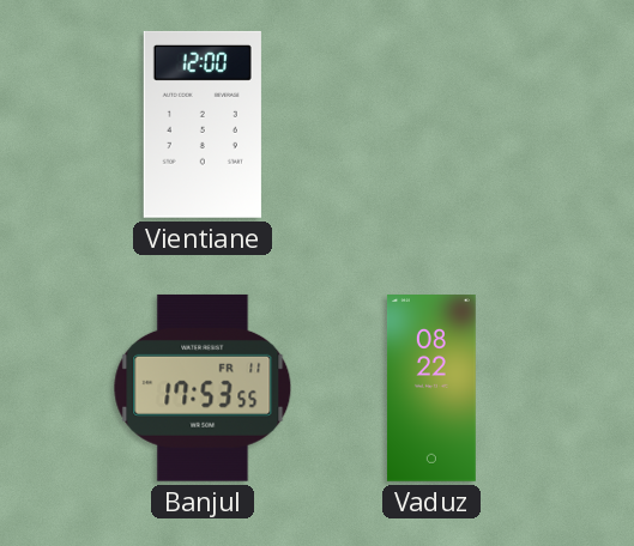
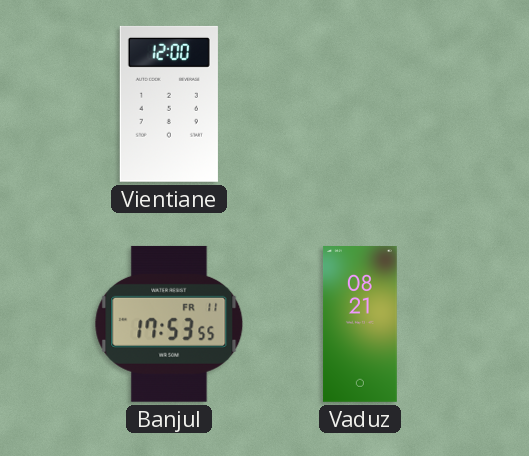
Vaduz: 08:22 -> 08:21 (360, 325)
